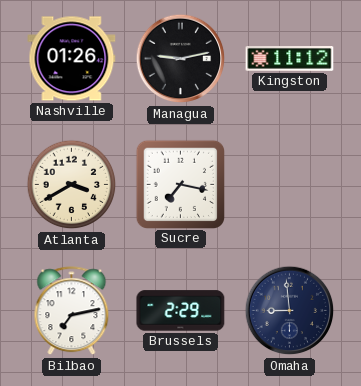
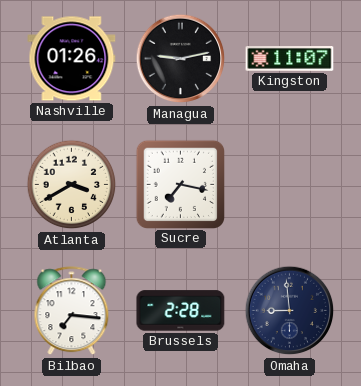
Kingston: 11:12 -> 11:07 (290, 59)
Bilbao: 7:13 -> 7:16 (72, 311)
Brussels: 2:29 -> 2:28 (181, 311)
